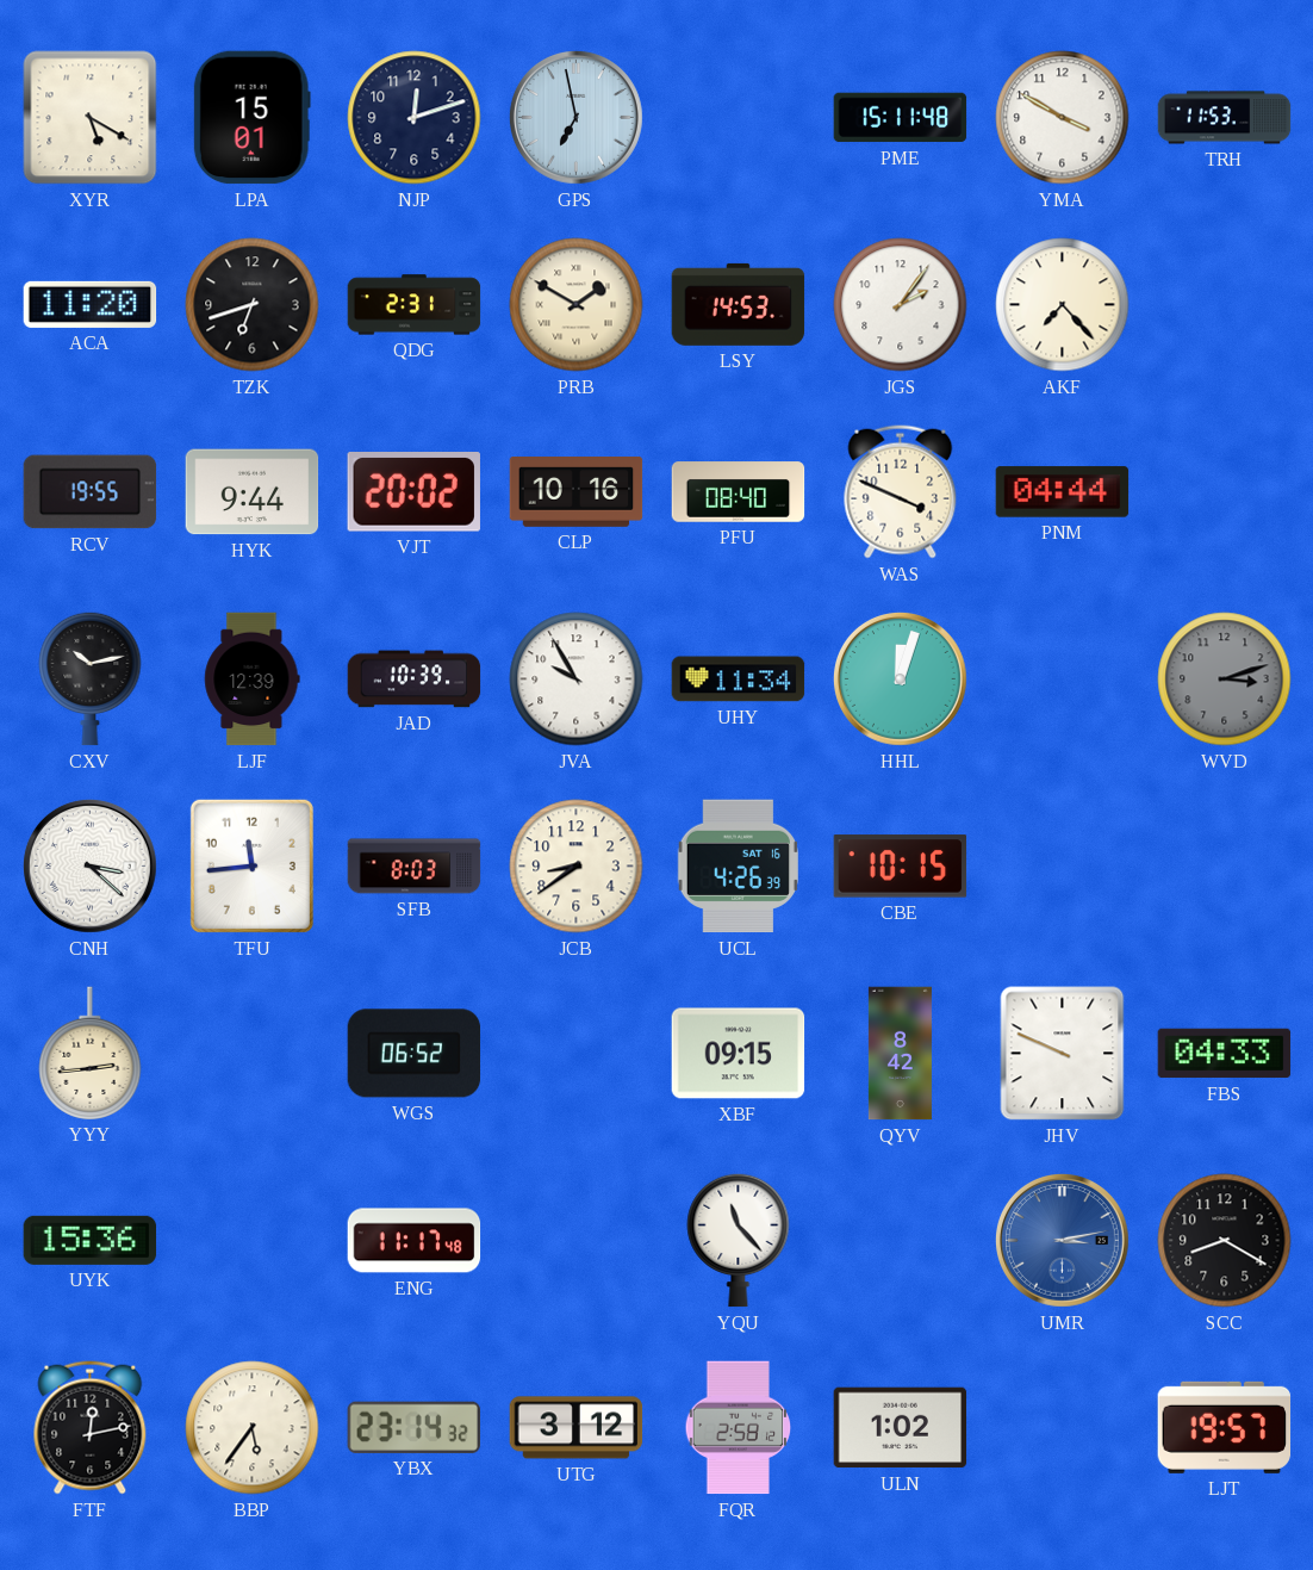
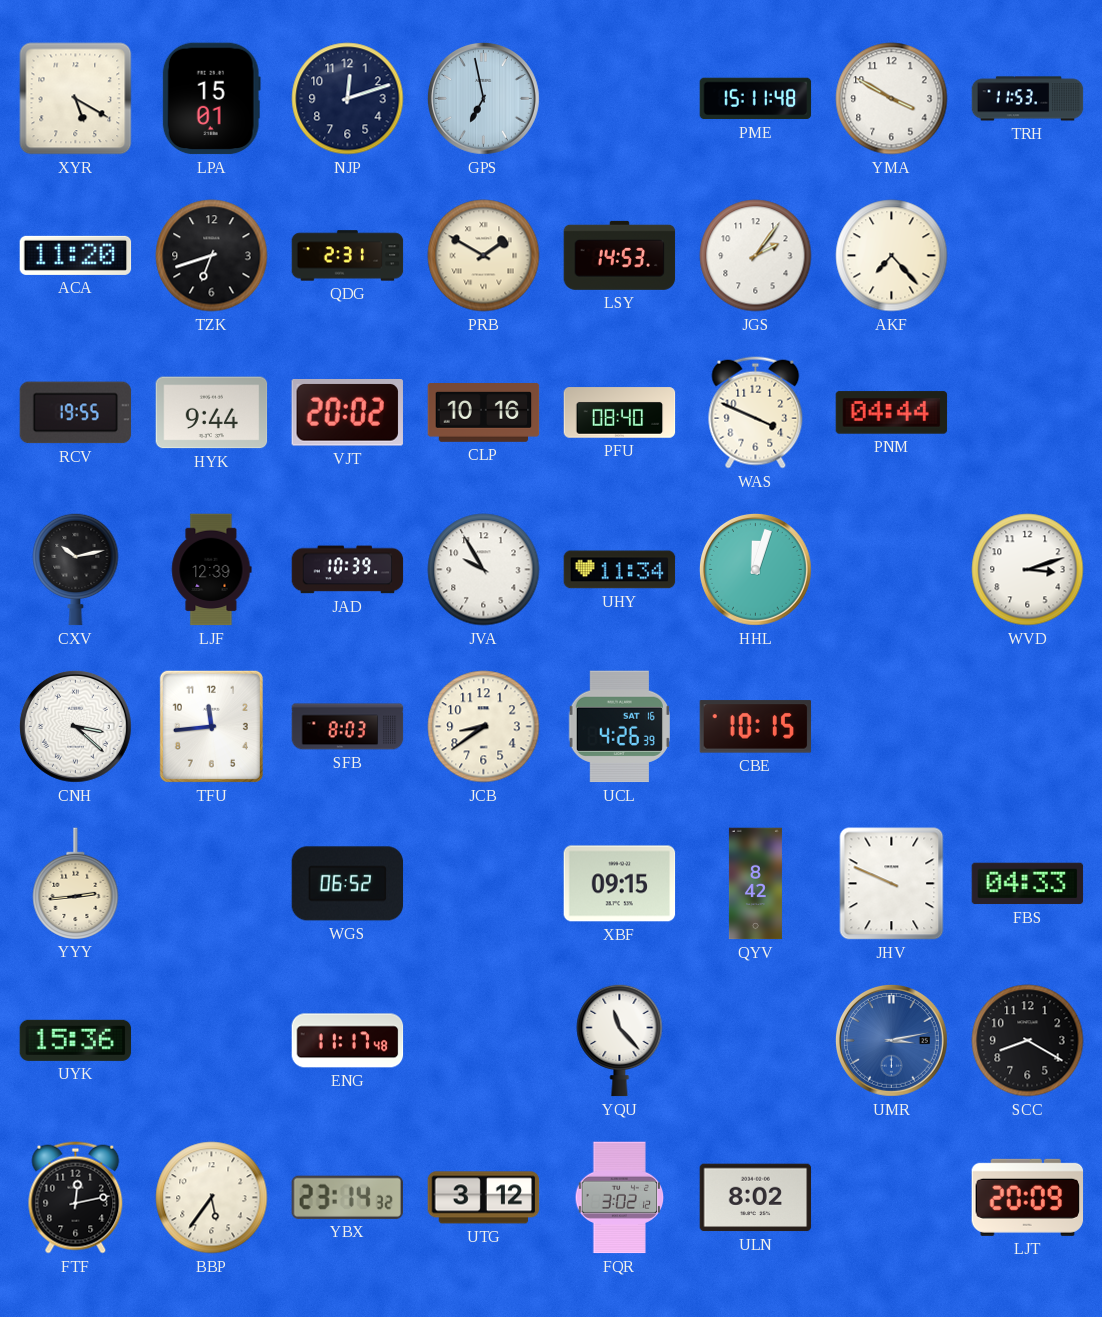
WVD dial: grey -> white (1028, 570)
FQR: 2:58 -> 3:02 (620, 1198)
ULN: 1:02 -> 8:02 (756, 1198)
LJT: 19:57 -> 20:09 (1028, 1197)
